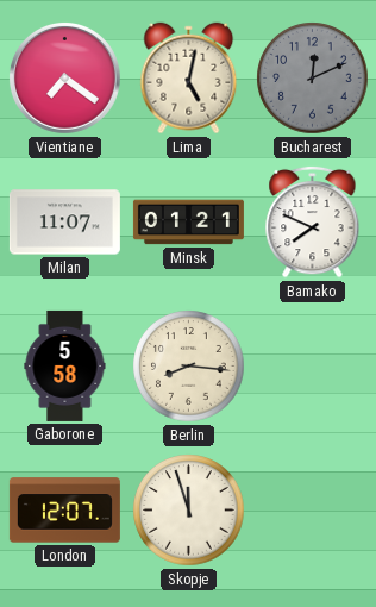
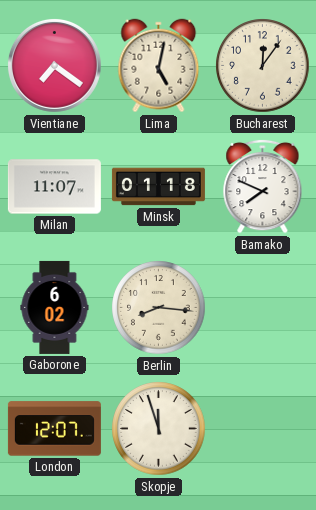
Bucharest: 12:11 -> 12:06 (263, 66)
Bucharest dial: grey -> cream (263, 66)
Minsk: 01:21 -> 01:18 (158, 187)
Gaborone: 5:58 -> 6:02 (55, 307)
